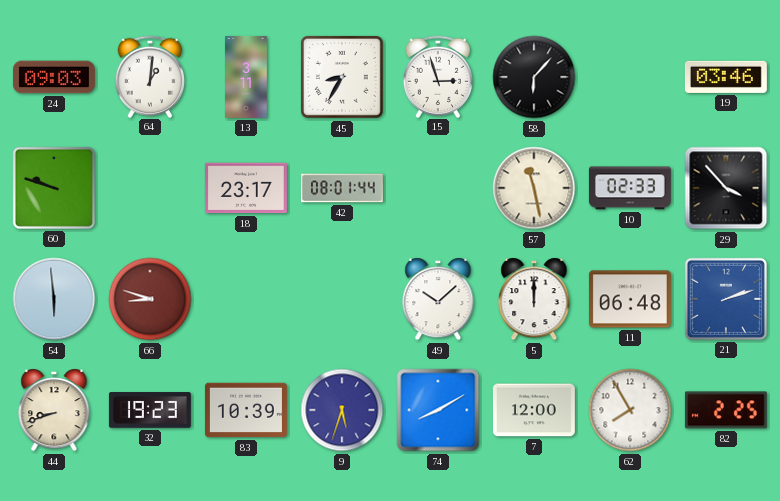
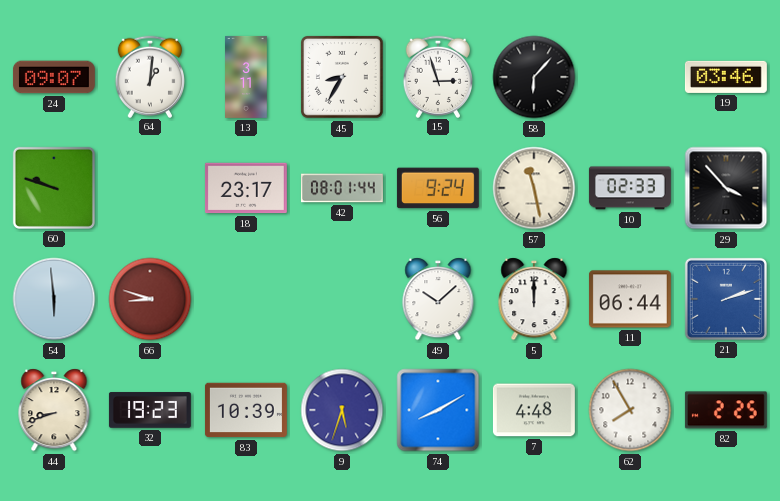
24: 09:03 -> 09:07 (54, 77)
56: none -> 9:24 (438, 188)
11: 06:48 -> 06:44 (630, 299)
7: 12:00 -> 4:48 (534, 410)
